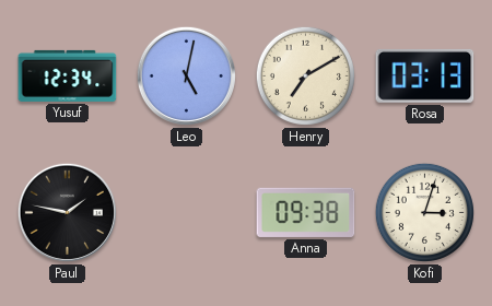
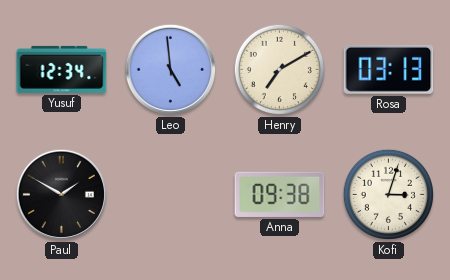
Leo: 5:02 -> 4:59 (170, 69)
Paul: 1:47 -> 1:50 (61, 194)
